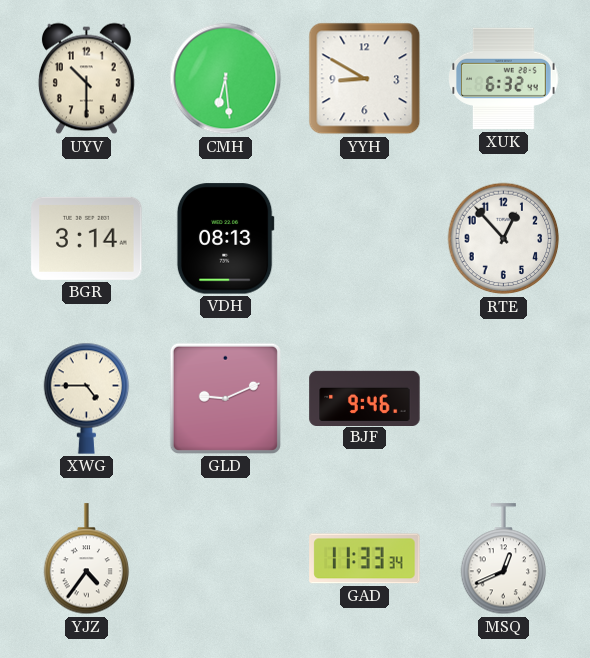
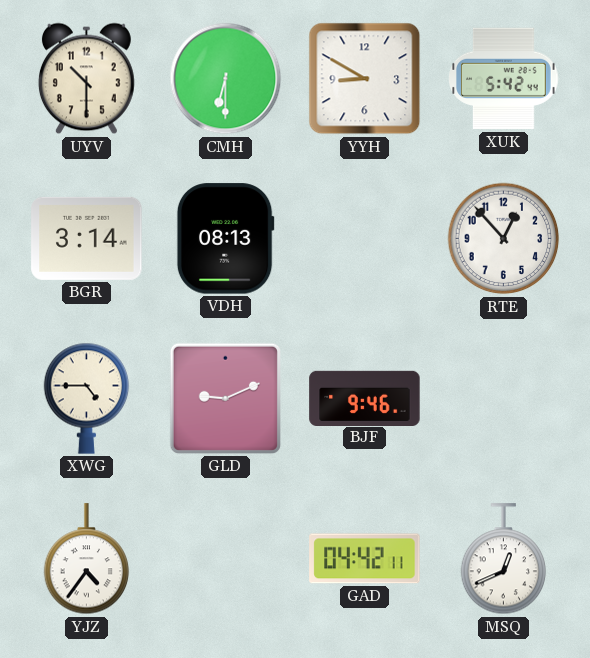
CMH: 6:29 -> 6:30 (226, 79)
XUK: 6:32 -> 5:42 (504, 79)
GAD: 11:33 -> 04:42 (365, 559)
